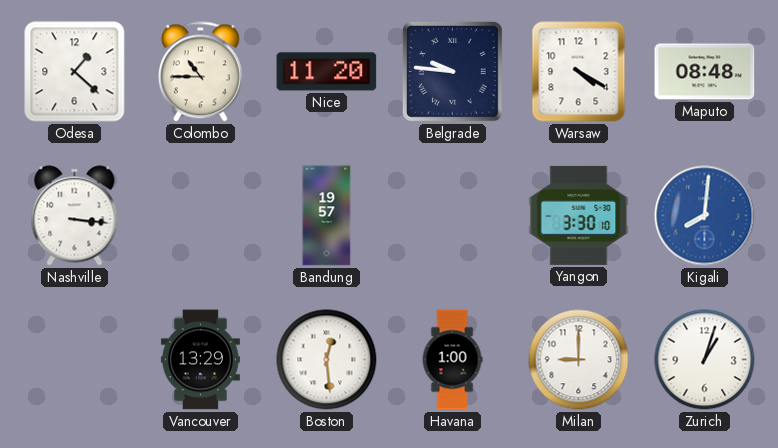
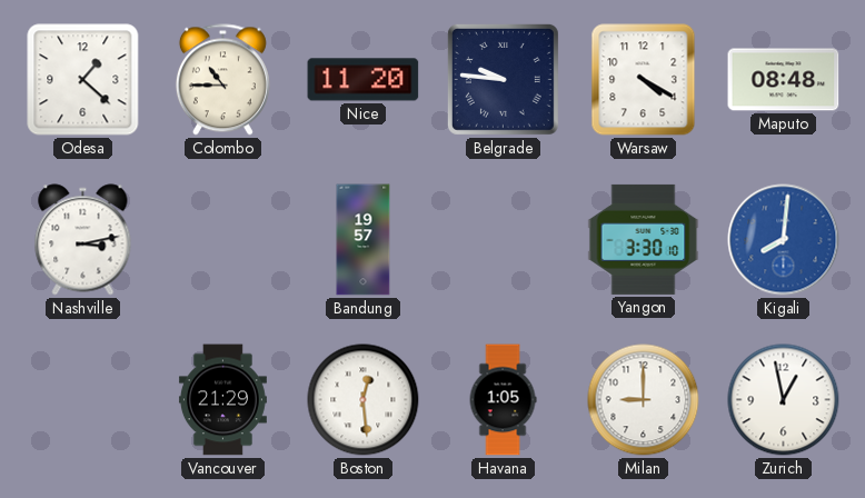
Nashville: 3:16 -> 3:13 (83, 240)
Vancouver: 13:29 -> 21:29 (222, 400)
Havana: 1:00 -> 1:05 (503, 400)
Zurich: 1:03 -> 12:58 (784, 400)
